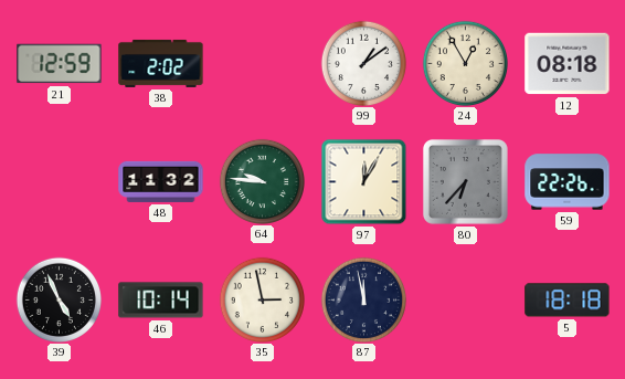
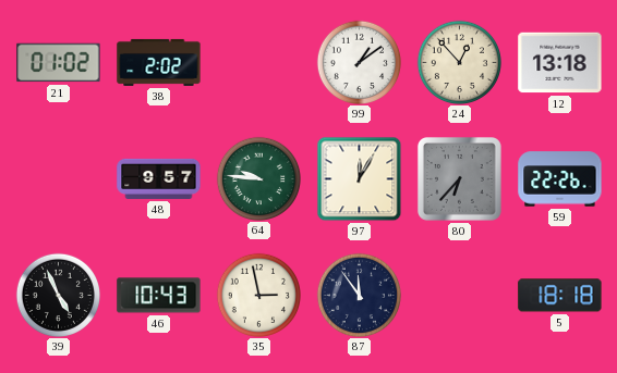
21: 12:59 -> 01:02 (59, 63)
24: 12:55 -> 12:53 (459, 62)
12: 08:18 -> 13:18 (560, 63)
48: 11:32 -> 9:57 (159, 178)
46: 10:14 -> 10:43 (159, 296)
87: 11:58 -> 11:54 (359, 295)
